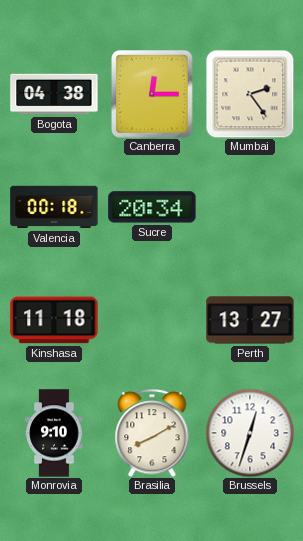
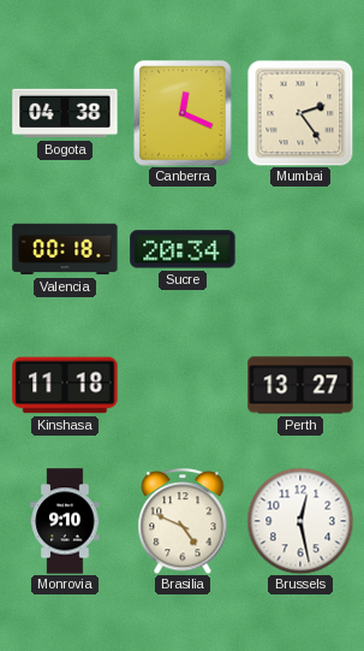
Canberra: 12:15 -> 12:19 (184, 114)
Brasilia: 8:10 -> 4:49 (183, 521)
Brussels: 12:33 -> 12:28 (300, 521)
